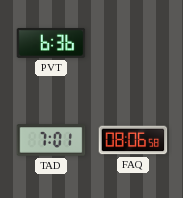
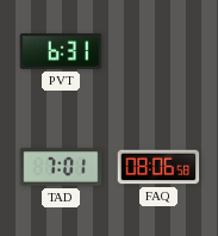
PVT: 6:36 -> 6:31 (61, 51)
